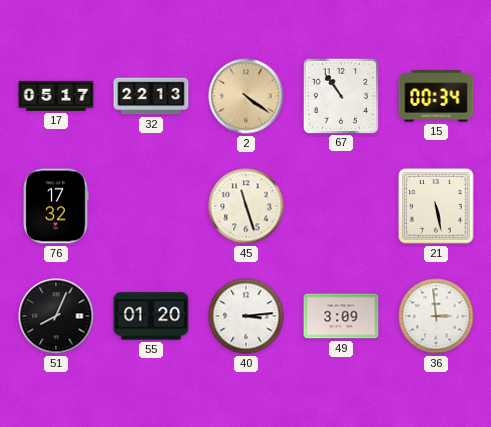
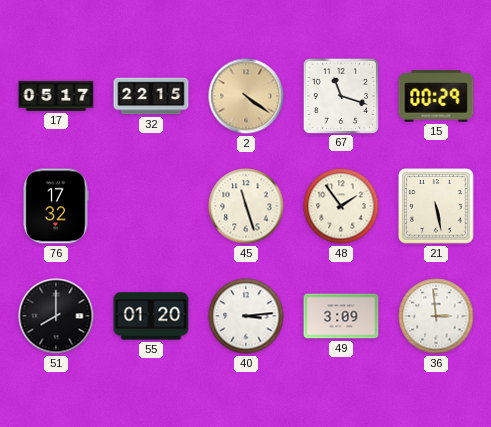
32: 22:13 -> 22:15 (151, 96)
67: 10:54 -> 11:18 (340, 95)
15: 00:34 -> 00:29 (436, 96)
48: none -> 1:54 (341, 206)
51: 8:04 -> 8:00 (56, 316)
